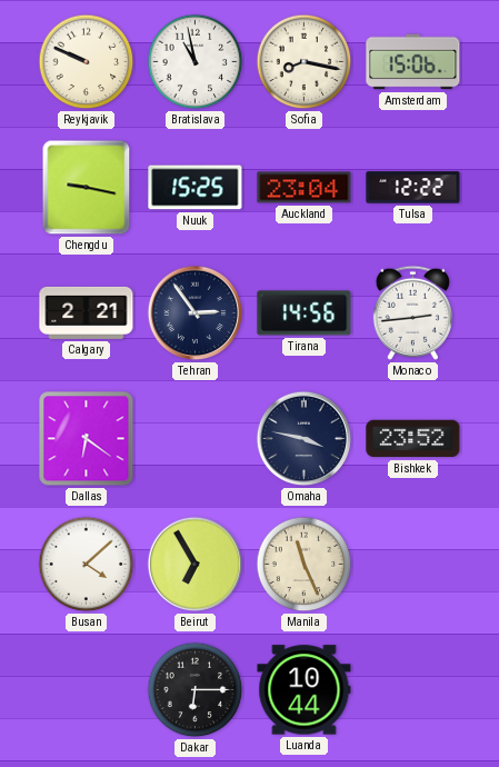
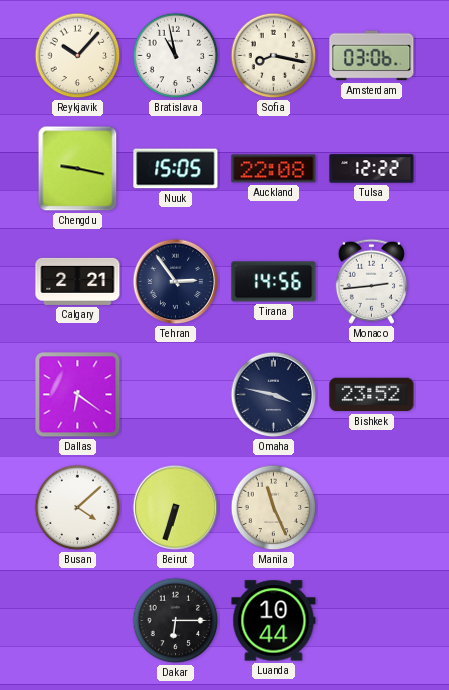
Reykjavik: 9:49 -> 10:07 (78, 56)
Amsterdam: 15:06 -> 03:06 (372, 56)
Nuuk: 15:25 -> 15:05 (176, 169)
Auckland: 23:04 -> 22:08 (274, 169)
Beirut: 6:55 -> 6:33 (176, 508)
